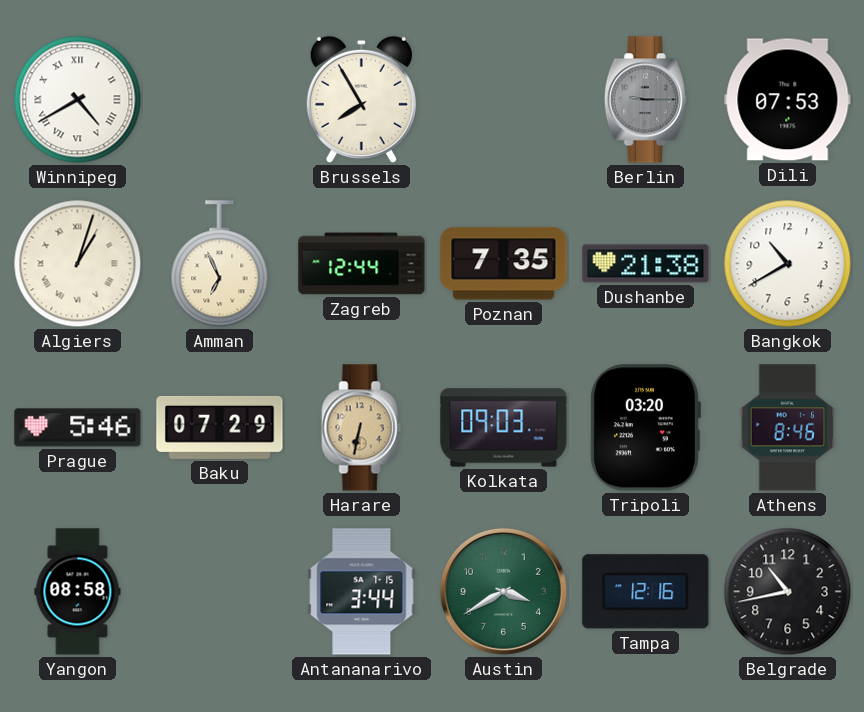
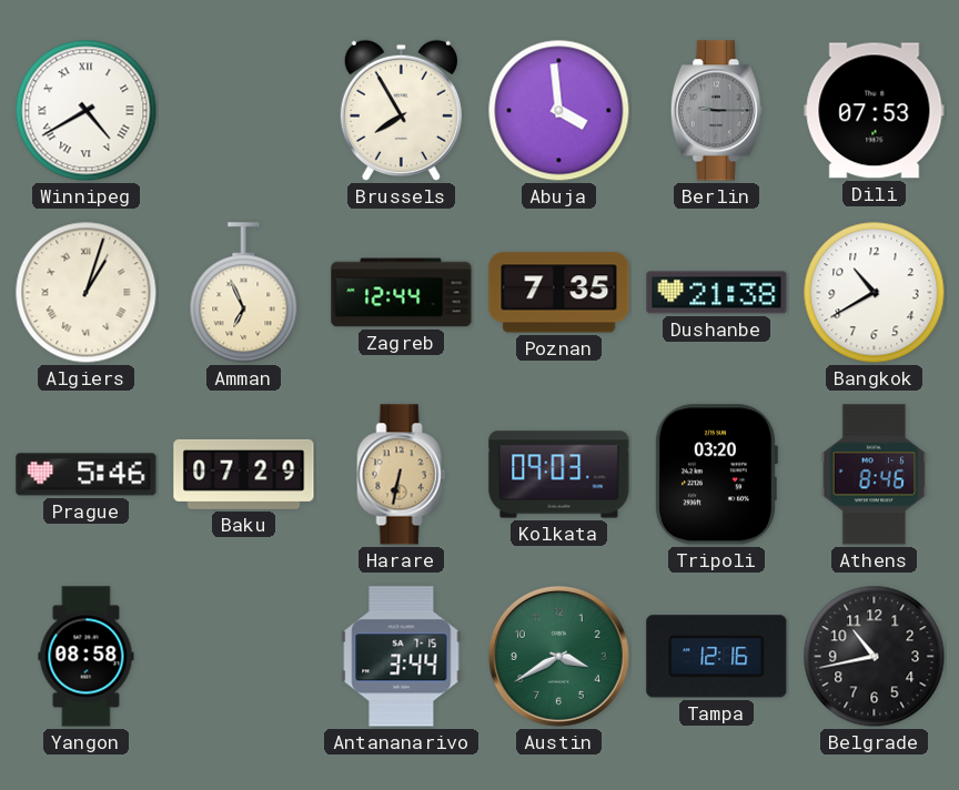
Abuja: none -> 3:59 (559, 111)
